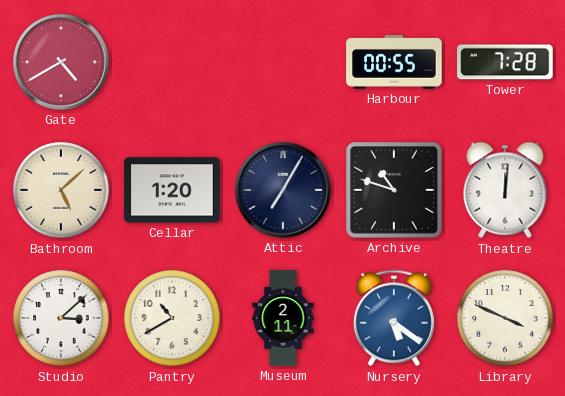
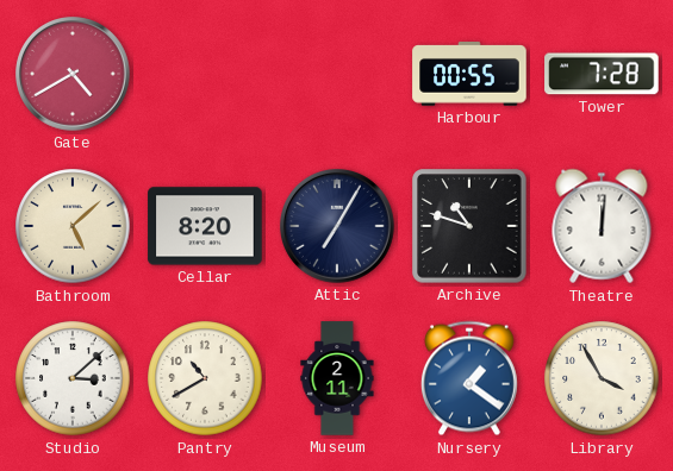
Cellar: 1:20 -> 8:20 (205, 226)
Nursery: 5:21 -> 1:21 (469, 378)
Library: 3:49 -> 3:55 (602, 378)
